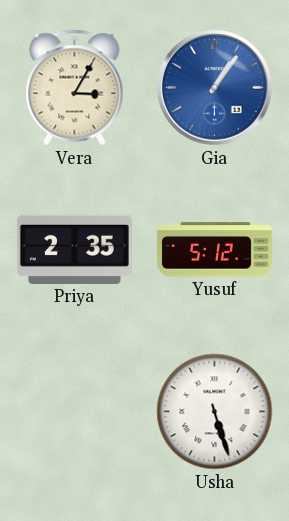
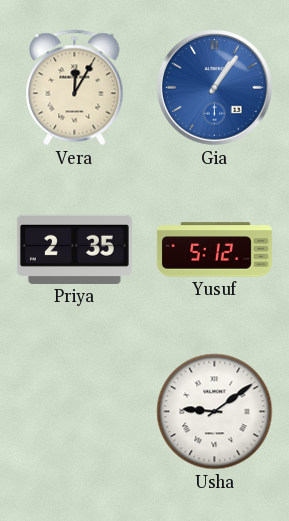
Vera: 3:05 -> 12:05 (75, 88)
Usha: 5:27 -> 9:09 (215, 412)
